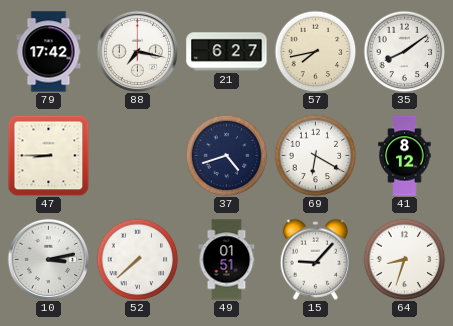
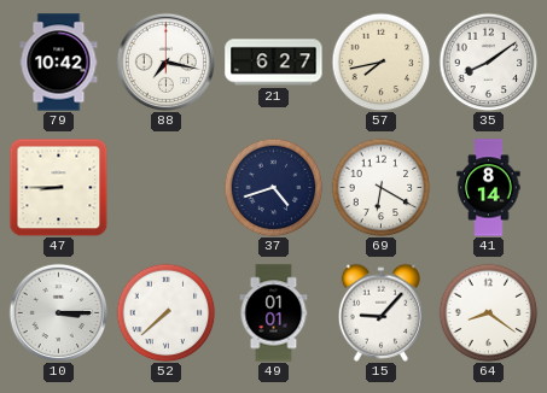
79: 17:42 -> 10:42 (59, 63)
41: 8:12 -> 8:14 (489, 188)
10: 3:13 -> 3:15 (58, 312)
49: 01:51 -> 01:01 (274, 313)
64: 8:33 -> 8:21 (488, 312)
